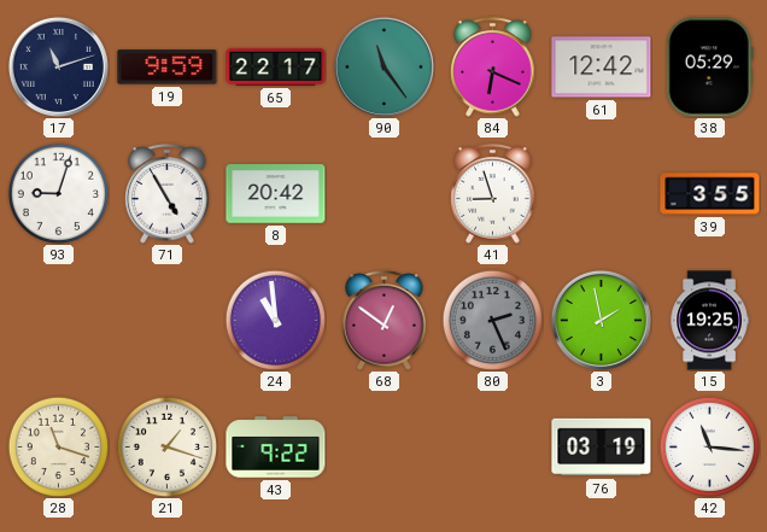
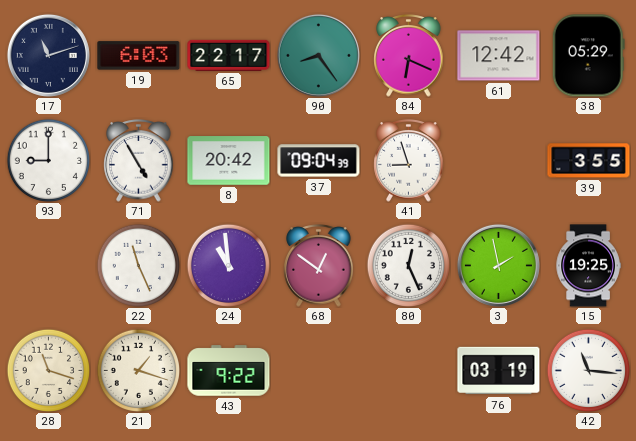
19: 9:59 -> 6:03 (139, 56)
90: 11:24 -> 8:24 (318, 55)
93: 9:03 -> 9:00 (48, 160)
37: none -> 09:04 (319, 161)
22: none -> 11:26 (138, 265)
80: 2:26 -> 12:26 (408, 265)
80 dial: grey -> white (408, 265)
